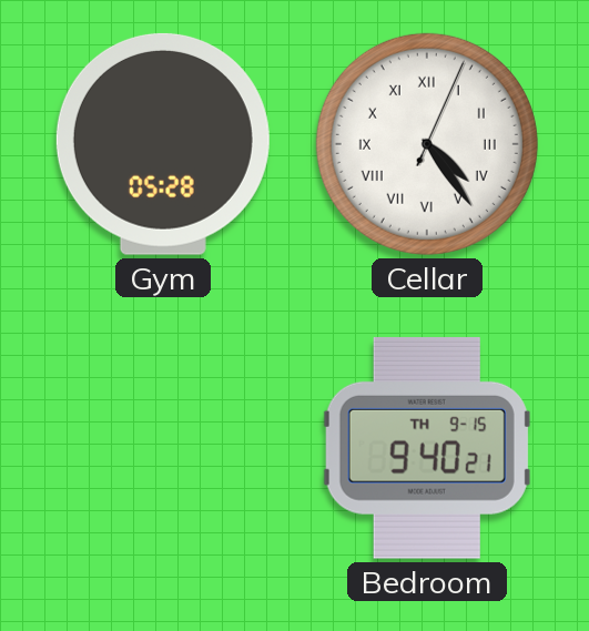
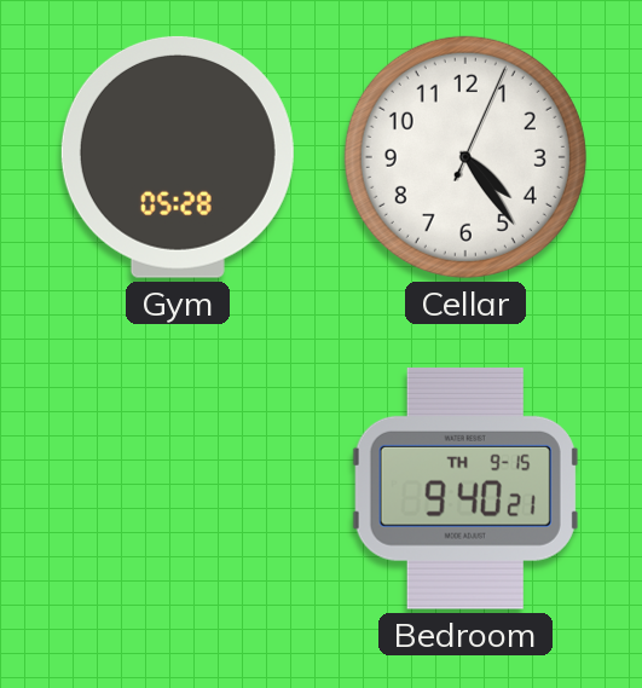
Cellar numerals: Roman -> Arabic (465, 157)
